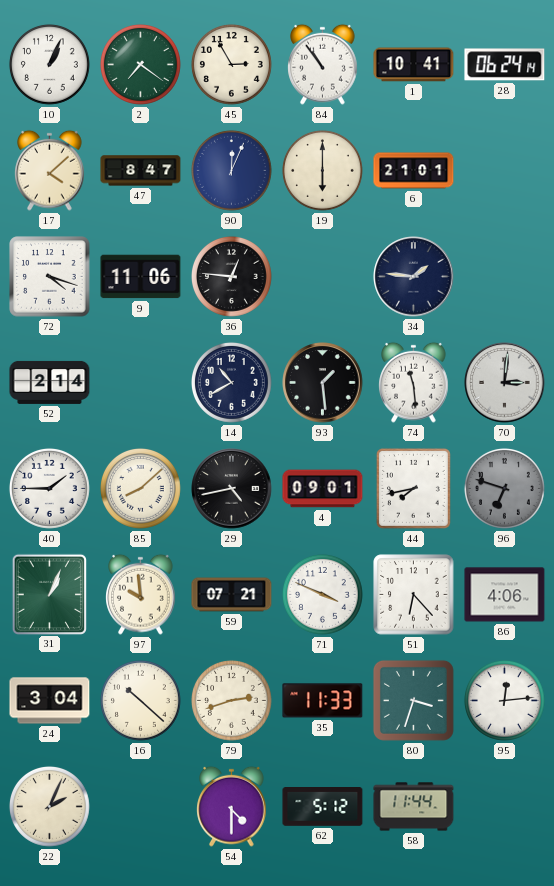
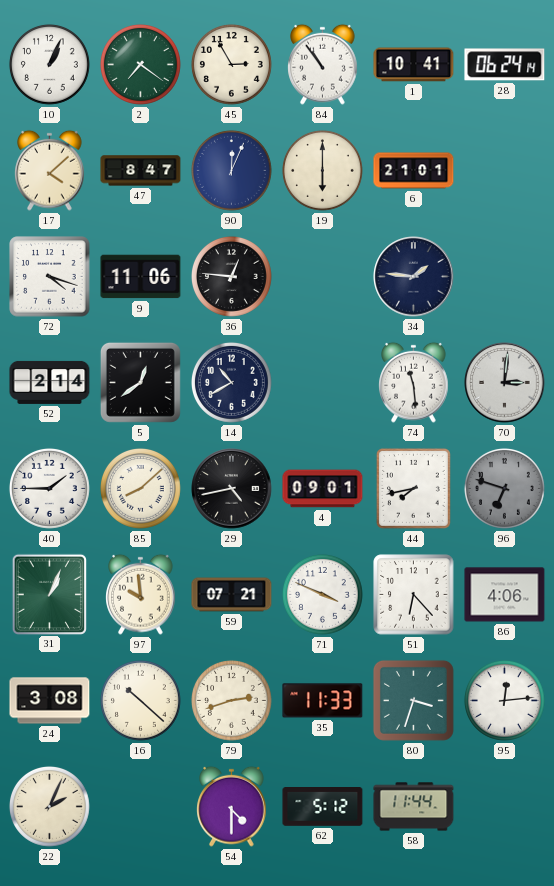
5: none -> 12:39 (140, 382)
93: 1:29 -> none (323, 383)
24: 3:04 -> 3:08 (50, 701)
